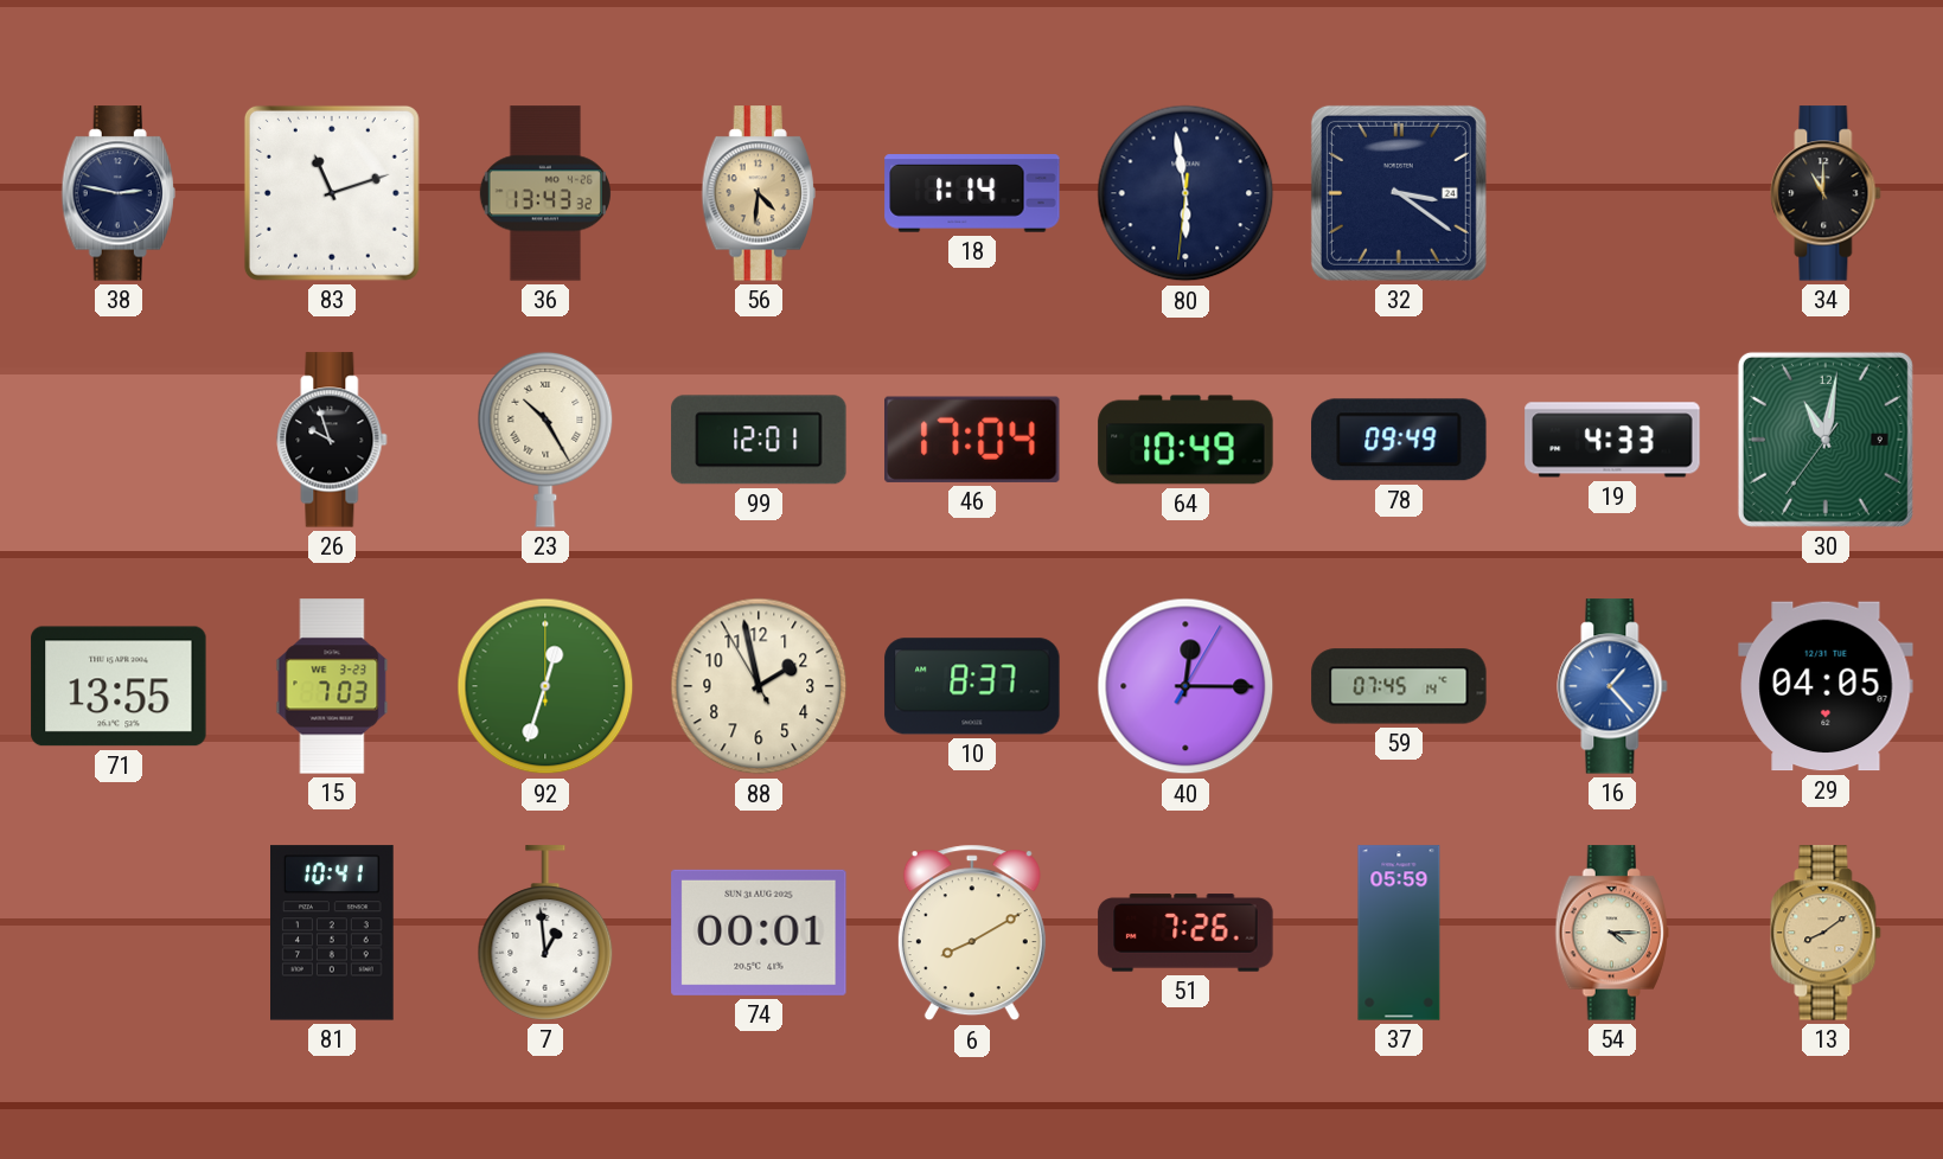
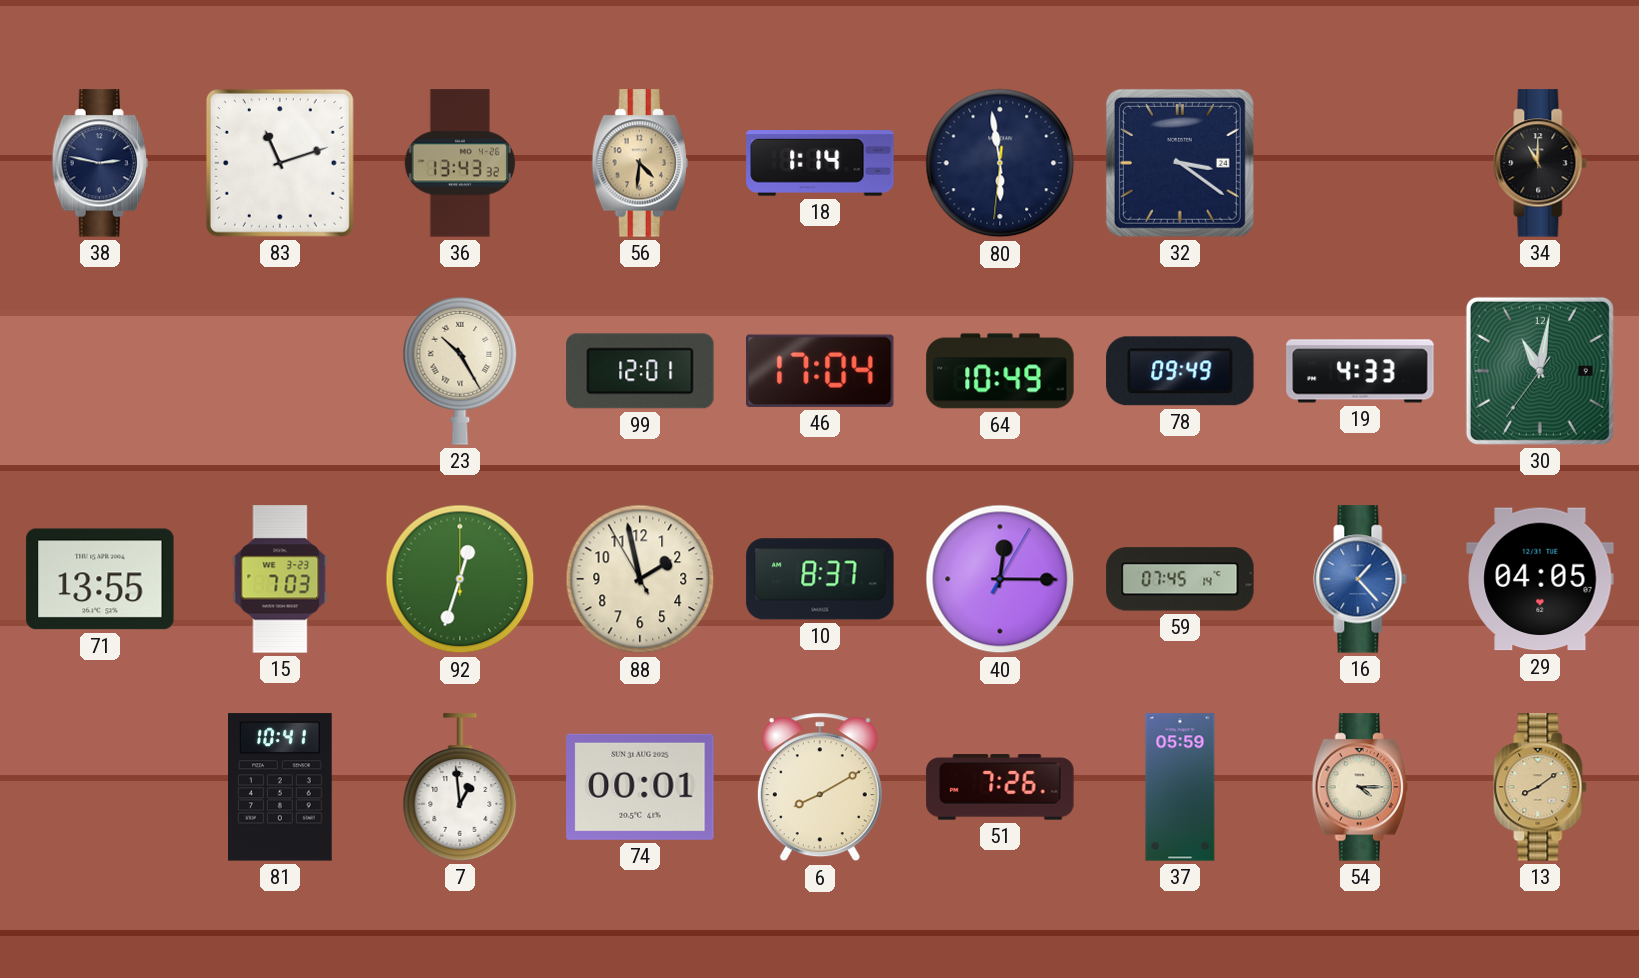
26: 9:57 -> none (332, 440)
